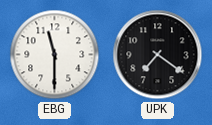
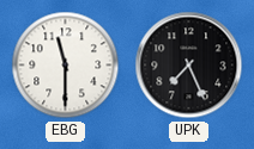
UPK: 7:21 -> 7:26 (189, 66)
